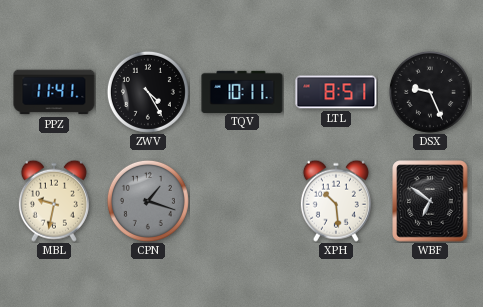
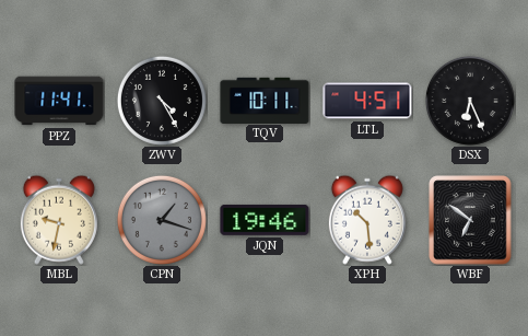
LTL: 8:51 -> 4:51 (367, 101)
DSX: 9:26 -> 6:26 (470, 101)
JQN: none -> 19:46 (265, 220)
